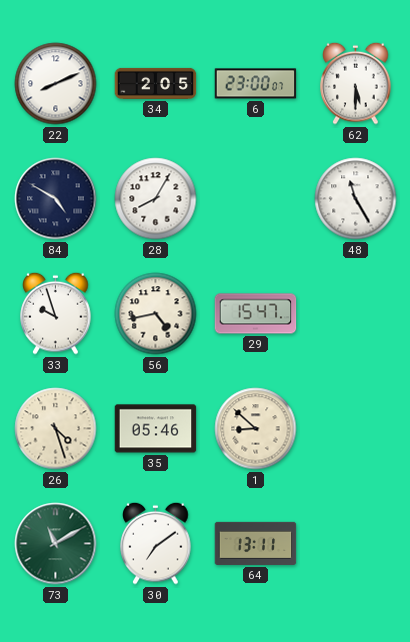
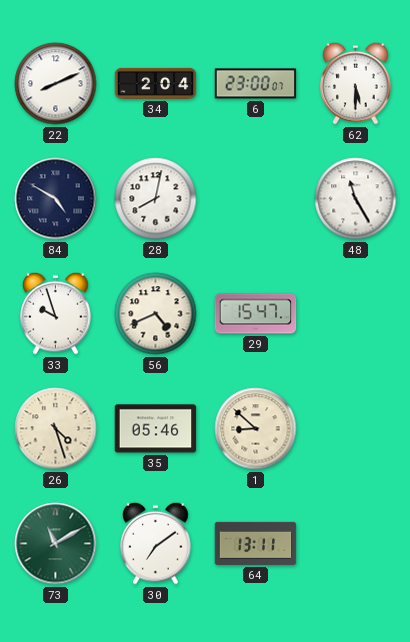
34: 2:05 -> 2:04 (156, 83)
28: 8:05 -> 8:02 (156, 199)
56: 4:43 -> 4:41 (156, 314)
